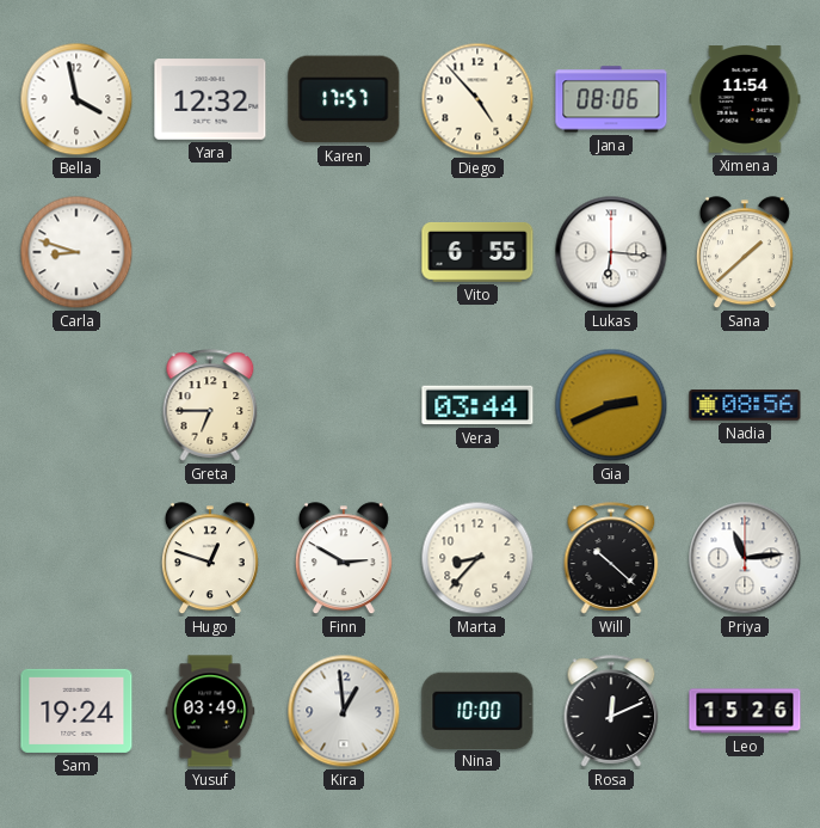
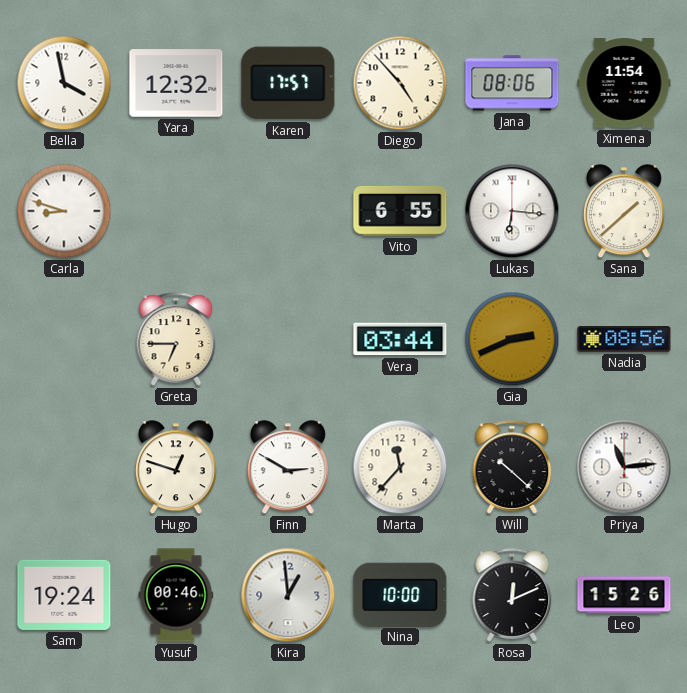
Marta: 8:37 -> 11:37 (400, 467)
Yusuf: 03:49 -> 00:46 (176, 595)
